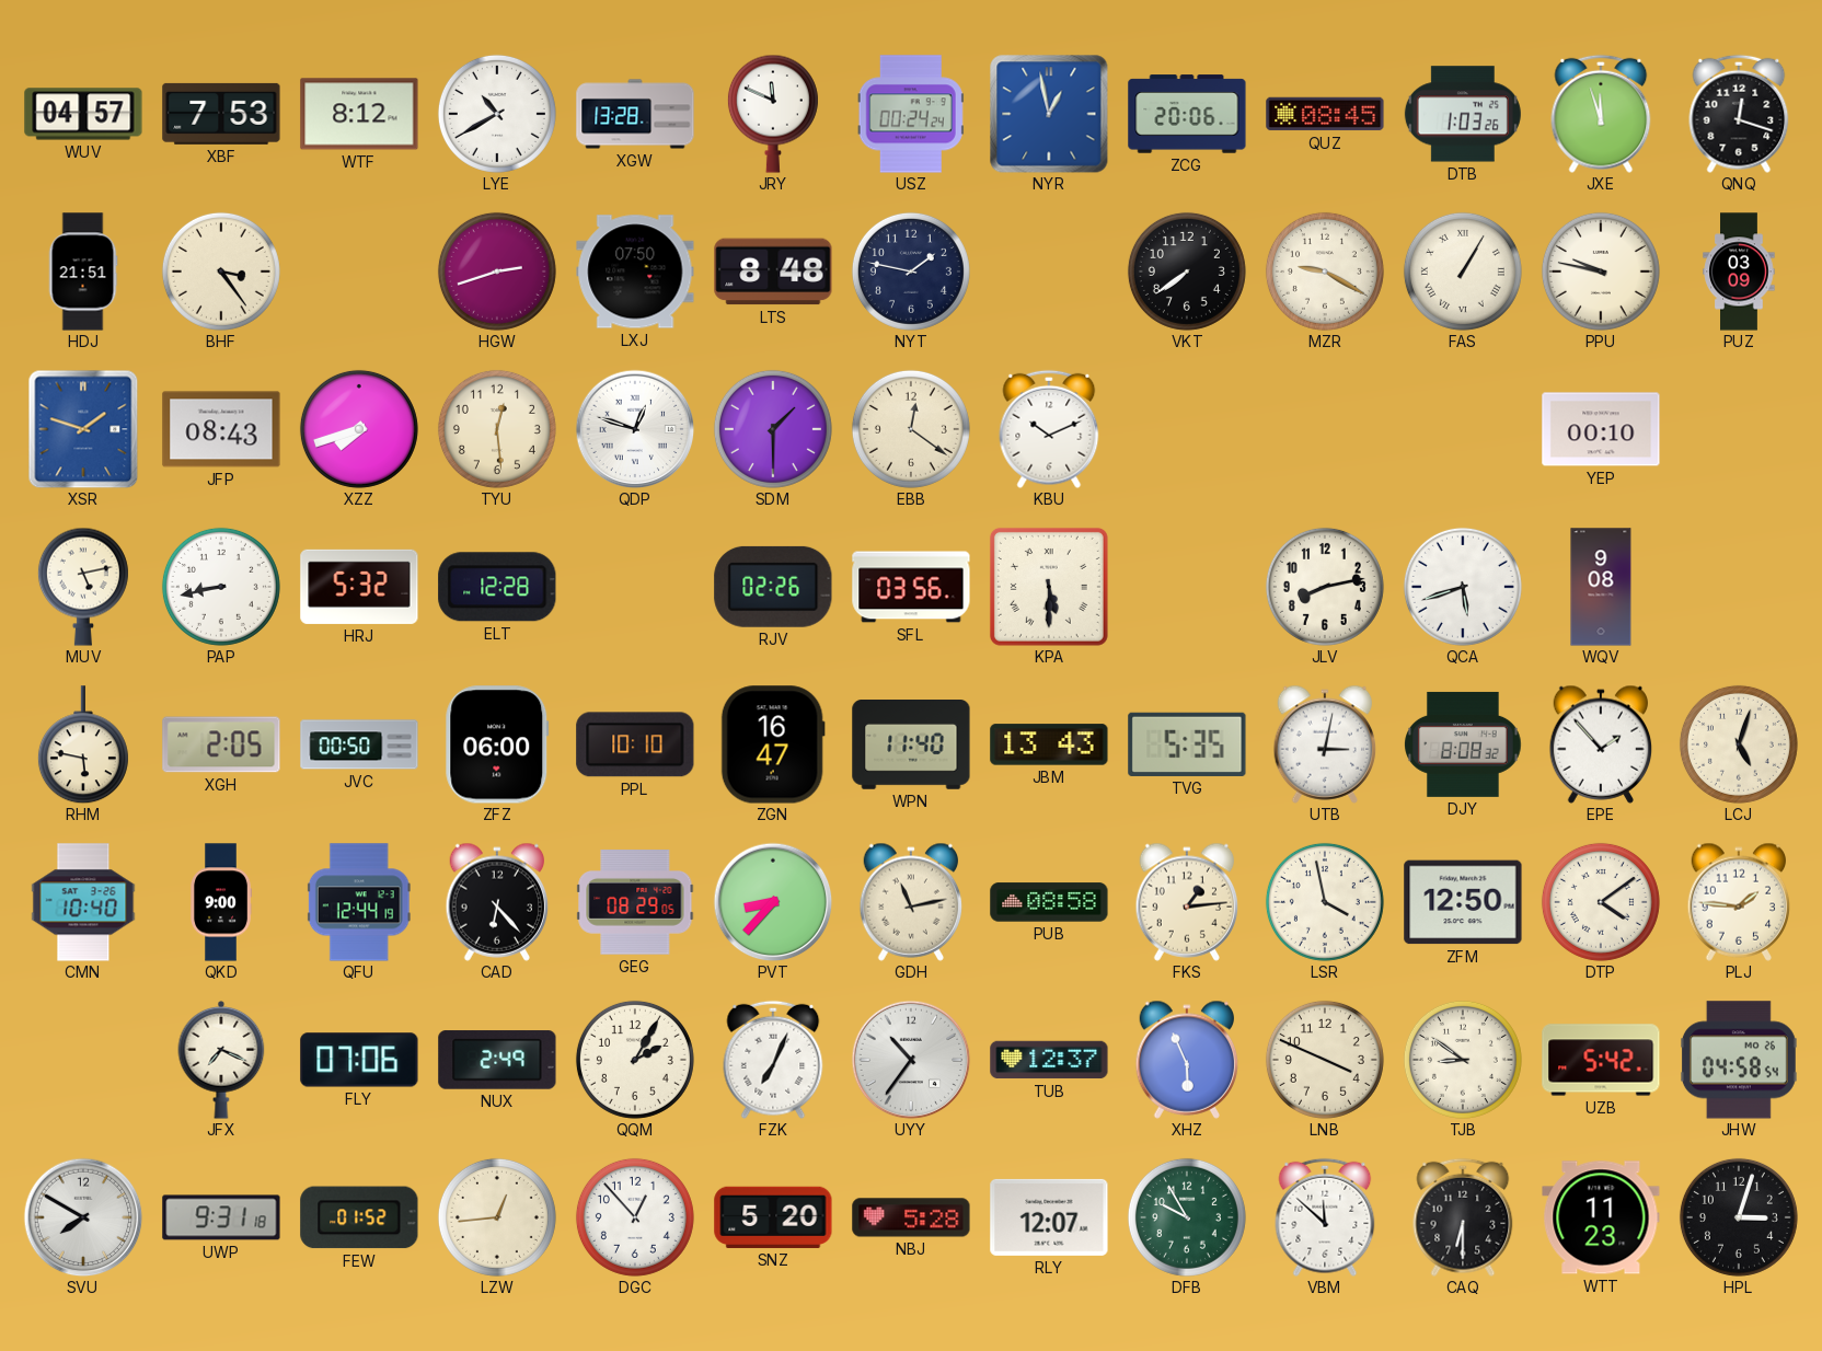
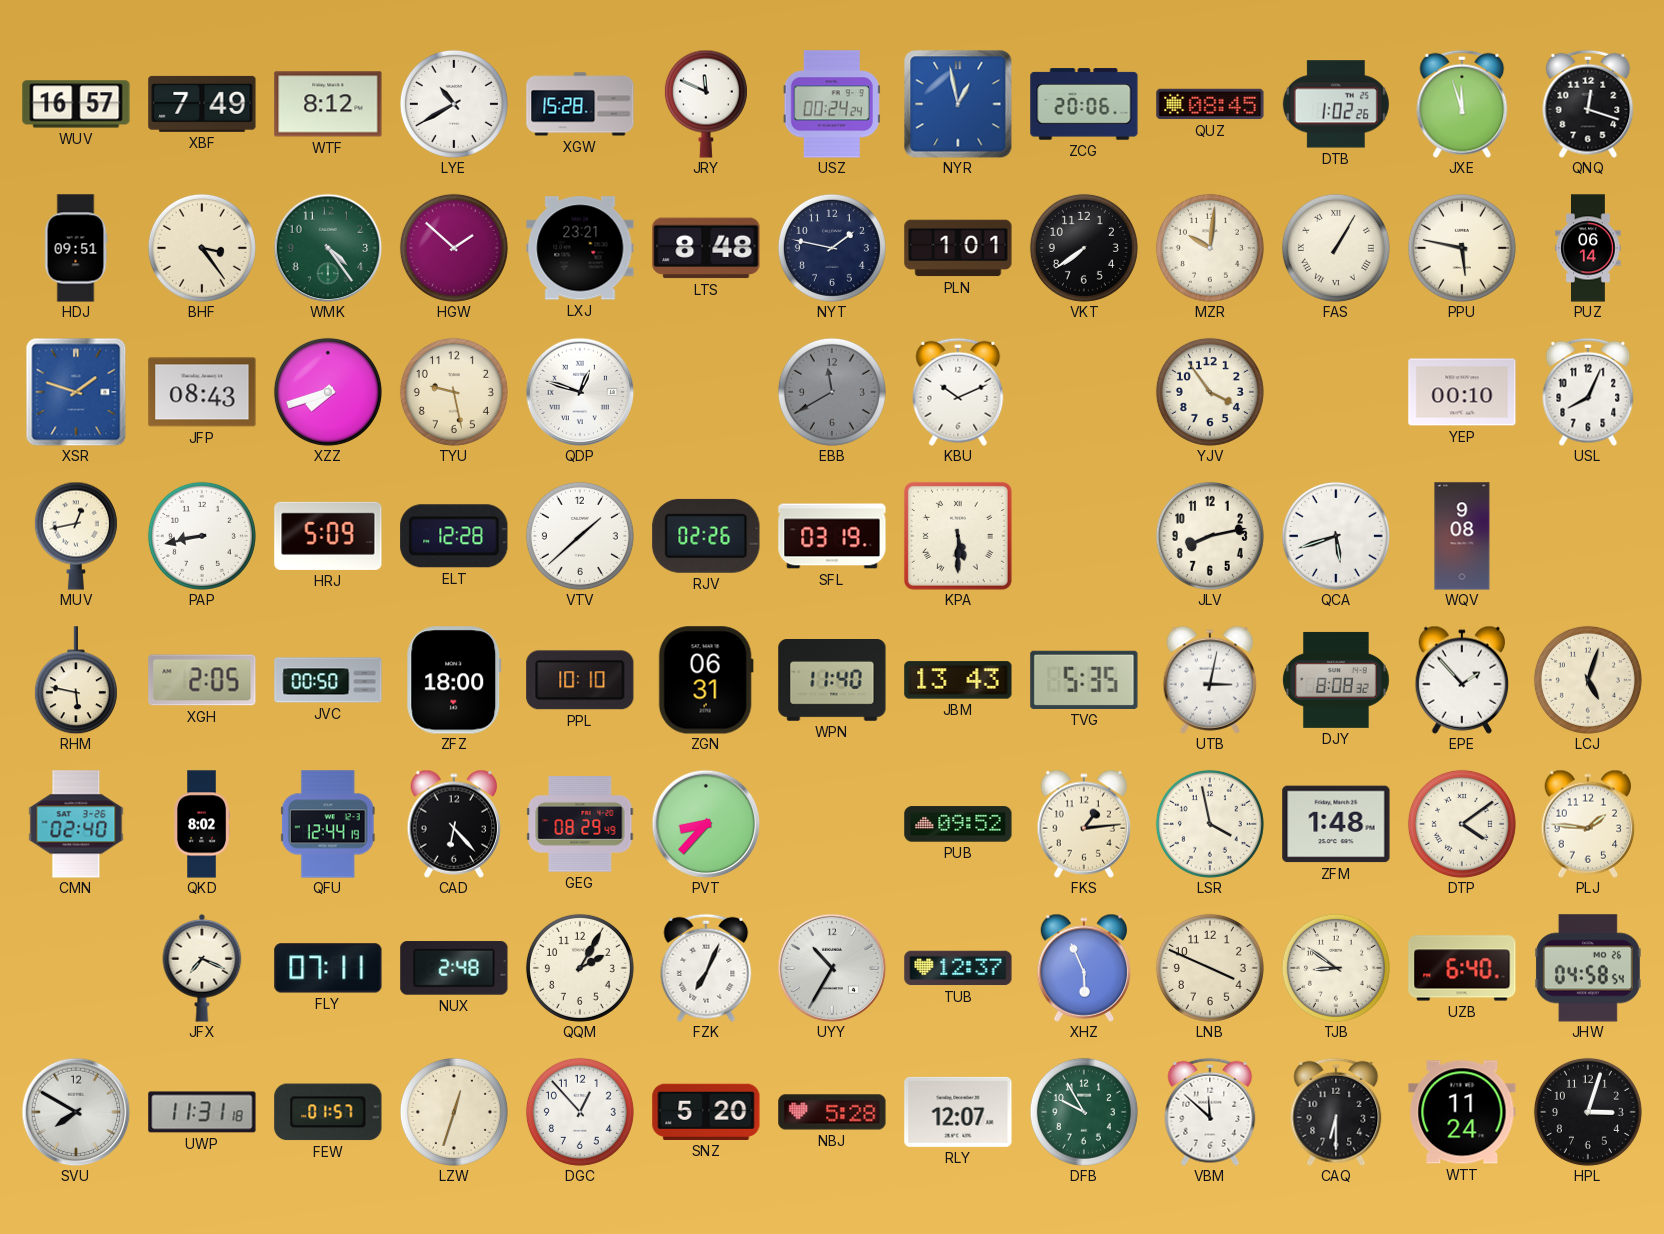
WUV: 04:57 -> 16:57 (76, 104)
XBF: 7:53 -> 7:49 (202, 104)
XGW: 13:28 -> 15:28 (580, 104)
DTB: 1:03 -> 1:02 (1336, 104)
HDJ: 21:51 -> 09:51 (76, 248)
WMK: none -> 4:24 (328, 248)
HGW: 2:42 -> 1:52 (454, 248)
LXJ: 07:50 -> 23:21 (580, 248)
PLN: none -> 1:01 (958, 248)
MZR: 9:20 -> 10:01 (1210, 248)
PPU: 9:47 -> 5:47 (1462, 248)
PUZ: 03:09 -> 06:14 (1588, 248)
TYU: 12:29 -> 9:28 (454, 392)
SDM: 1:30 -> none (773, 429)
EBB: 12:21 -> 11:40 (832, 392)
EBB dial: cream -> grey (832, 392)
YJV: none -> 3:54 (1210, 392)
USL: none -> 8:04 (1588, 392)
MUV: 5:13 -> 12:43 (76, 536)
HRJ: 5:32 -> 5:09 (328, 536)
VTV: none -> 1:38 (580, 536)
SFL: 03:56 -> 03:19 (832, 536)
ZFZ: 06:00 -> 18:00 (454, 680)
ZGN: 16:47 -> 06:31 (706, 680)
CMN: 10:40 -> 02:40 (76, 824)
QKD: 9:00 -> 8:02 (201, 824)
GEG: 08:29:05 -> 08:29:49 (580, 824)
GDH: 11:13 -> none (911, 902)
PUB: 08:58 -> 09:52 (958, 824)
ZFM: 12:50 -> 1:48 (1336, 824)
FLY: 07:06 -> 07:11 (328, 968)
NUX: 2:49 -> 2:48 (454, 968)
UYY: 10:36 -> 10:35 (832, 968)
UZB: 5:42 -> 6:40 (1462, 968)
UWP: 9:31 -> 11:31 (202, 1112)
FEW: 01:52 -> 01:57 (328, 1112)
LZW: 12:44 -> 12:33 (454, 1112)
WTT: 11:23 -> 11:24 (1462, 1112)
